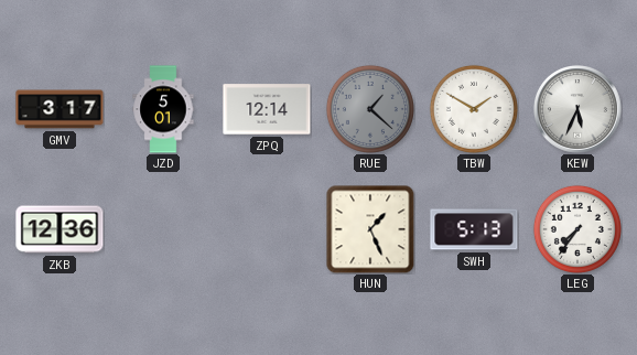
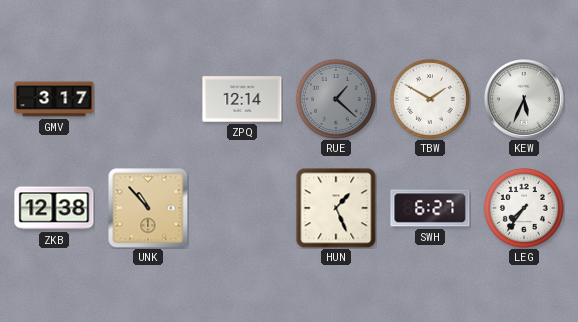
JZD: 5:01 -> none (163, 109)
ZKB: 12:36 -> 12:38 (54, 208)
UNK: none -> 10:53 (148, 208)
SWH: 5:13 -> 6:27 (430, 208)
